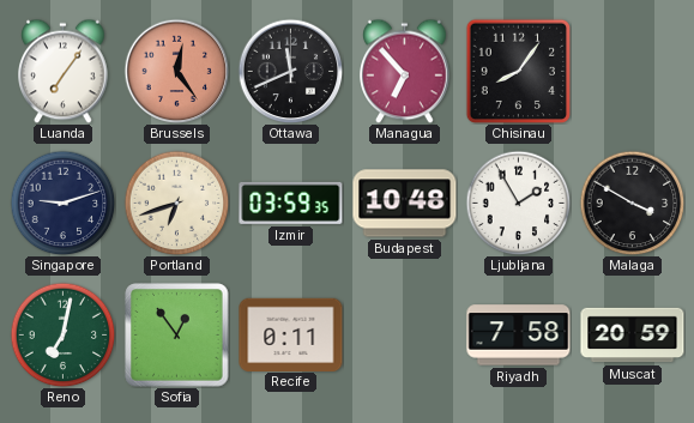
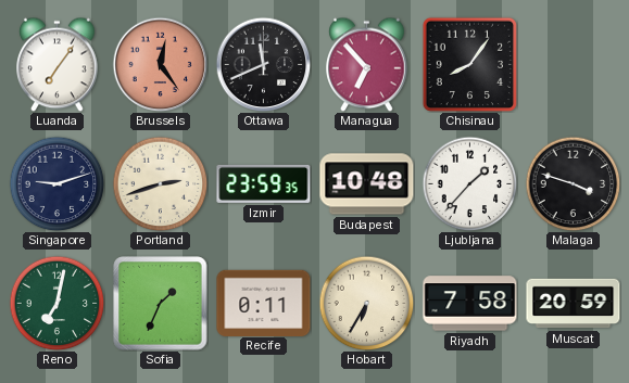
Portland: 6:42 -> 2:42 (160, 183)
Izmir: 03:59 -> 23:59 (264, 183)
Ljubljana: 1:55 -> 1:37 (469, 183)
Malaga: 3:50 -> 3:48 (573, 183)
Sofia: 12:54 -> 1:34 (161, 304)
Hobart: none -> 6:35 (366, 303)
